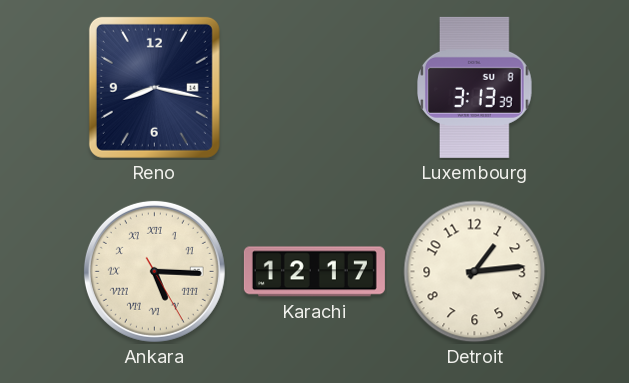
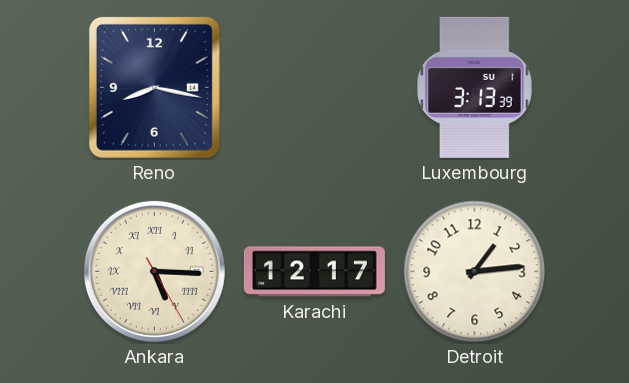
Luxembourg date: SU 8 -> SU 1 (475, 87)
